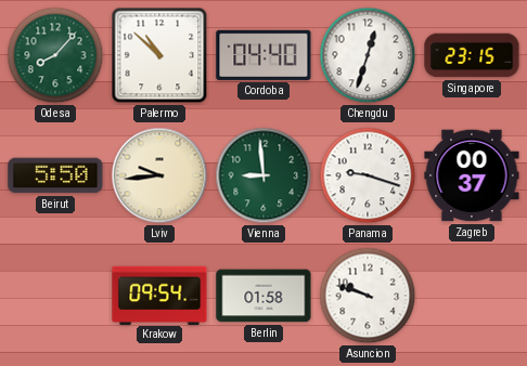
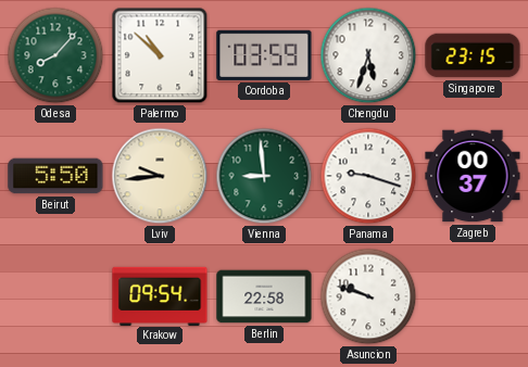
Cordoba: 04:40 -> 03:59 (264, 55)
Chengdu: 12:33 -> 5:33 (368, 55)
Berlin: 01:58 -> 22:58 (264, 296)
